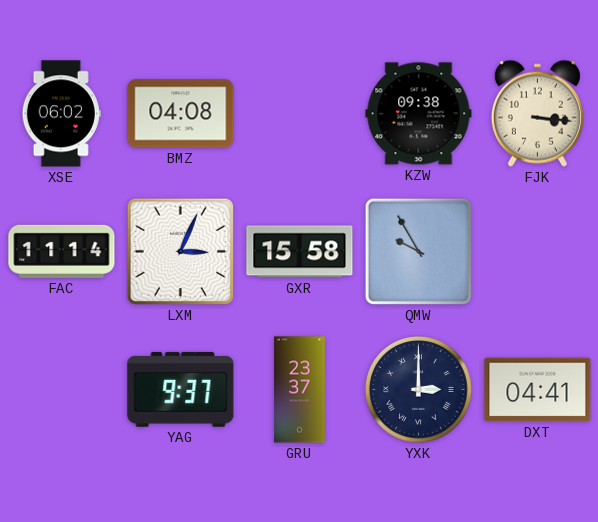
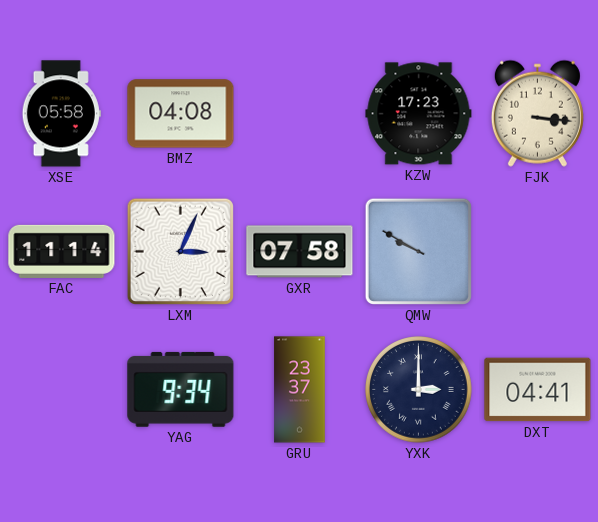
XSE: 06:02 -> 05:58 (61, 114)
KZW: 09:38 -> 17:23 (419, 114)
GXR: 15:58 -> 07:58 (300, 252)
QMW: 9:55 -> 9:50 (418, 251)
YAG: 9:37 -> 9:34 (181, 389)
